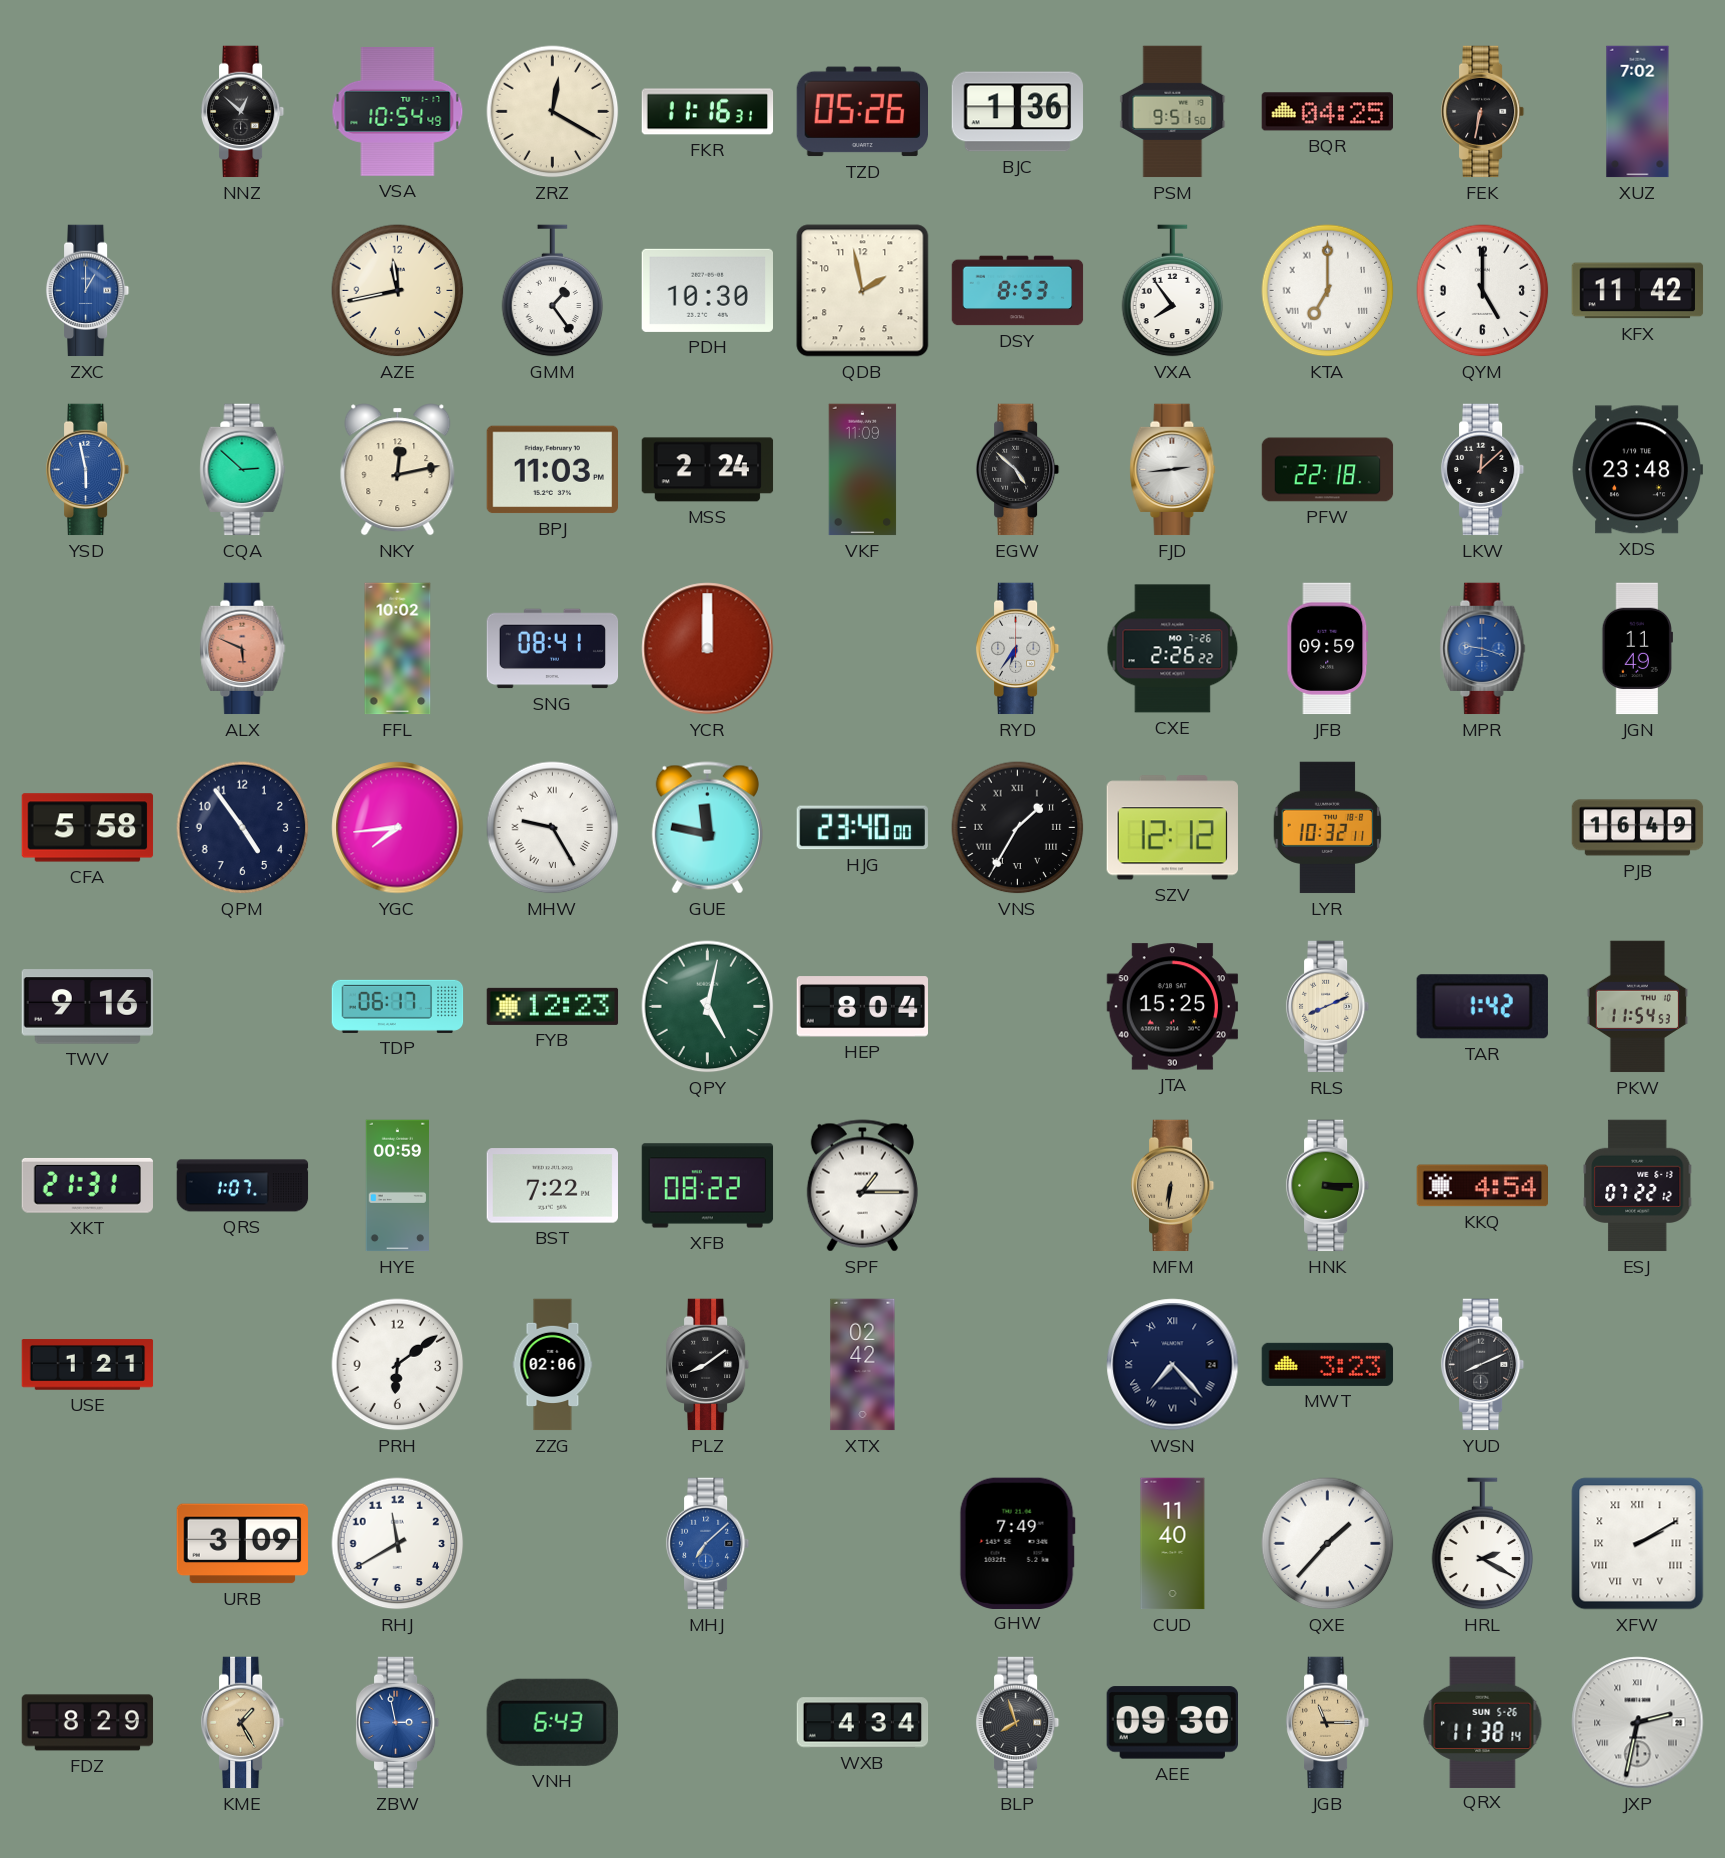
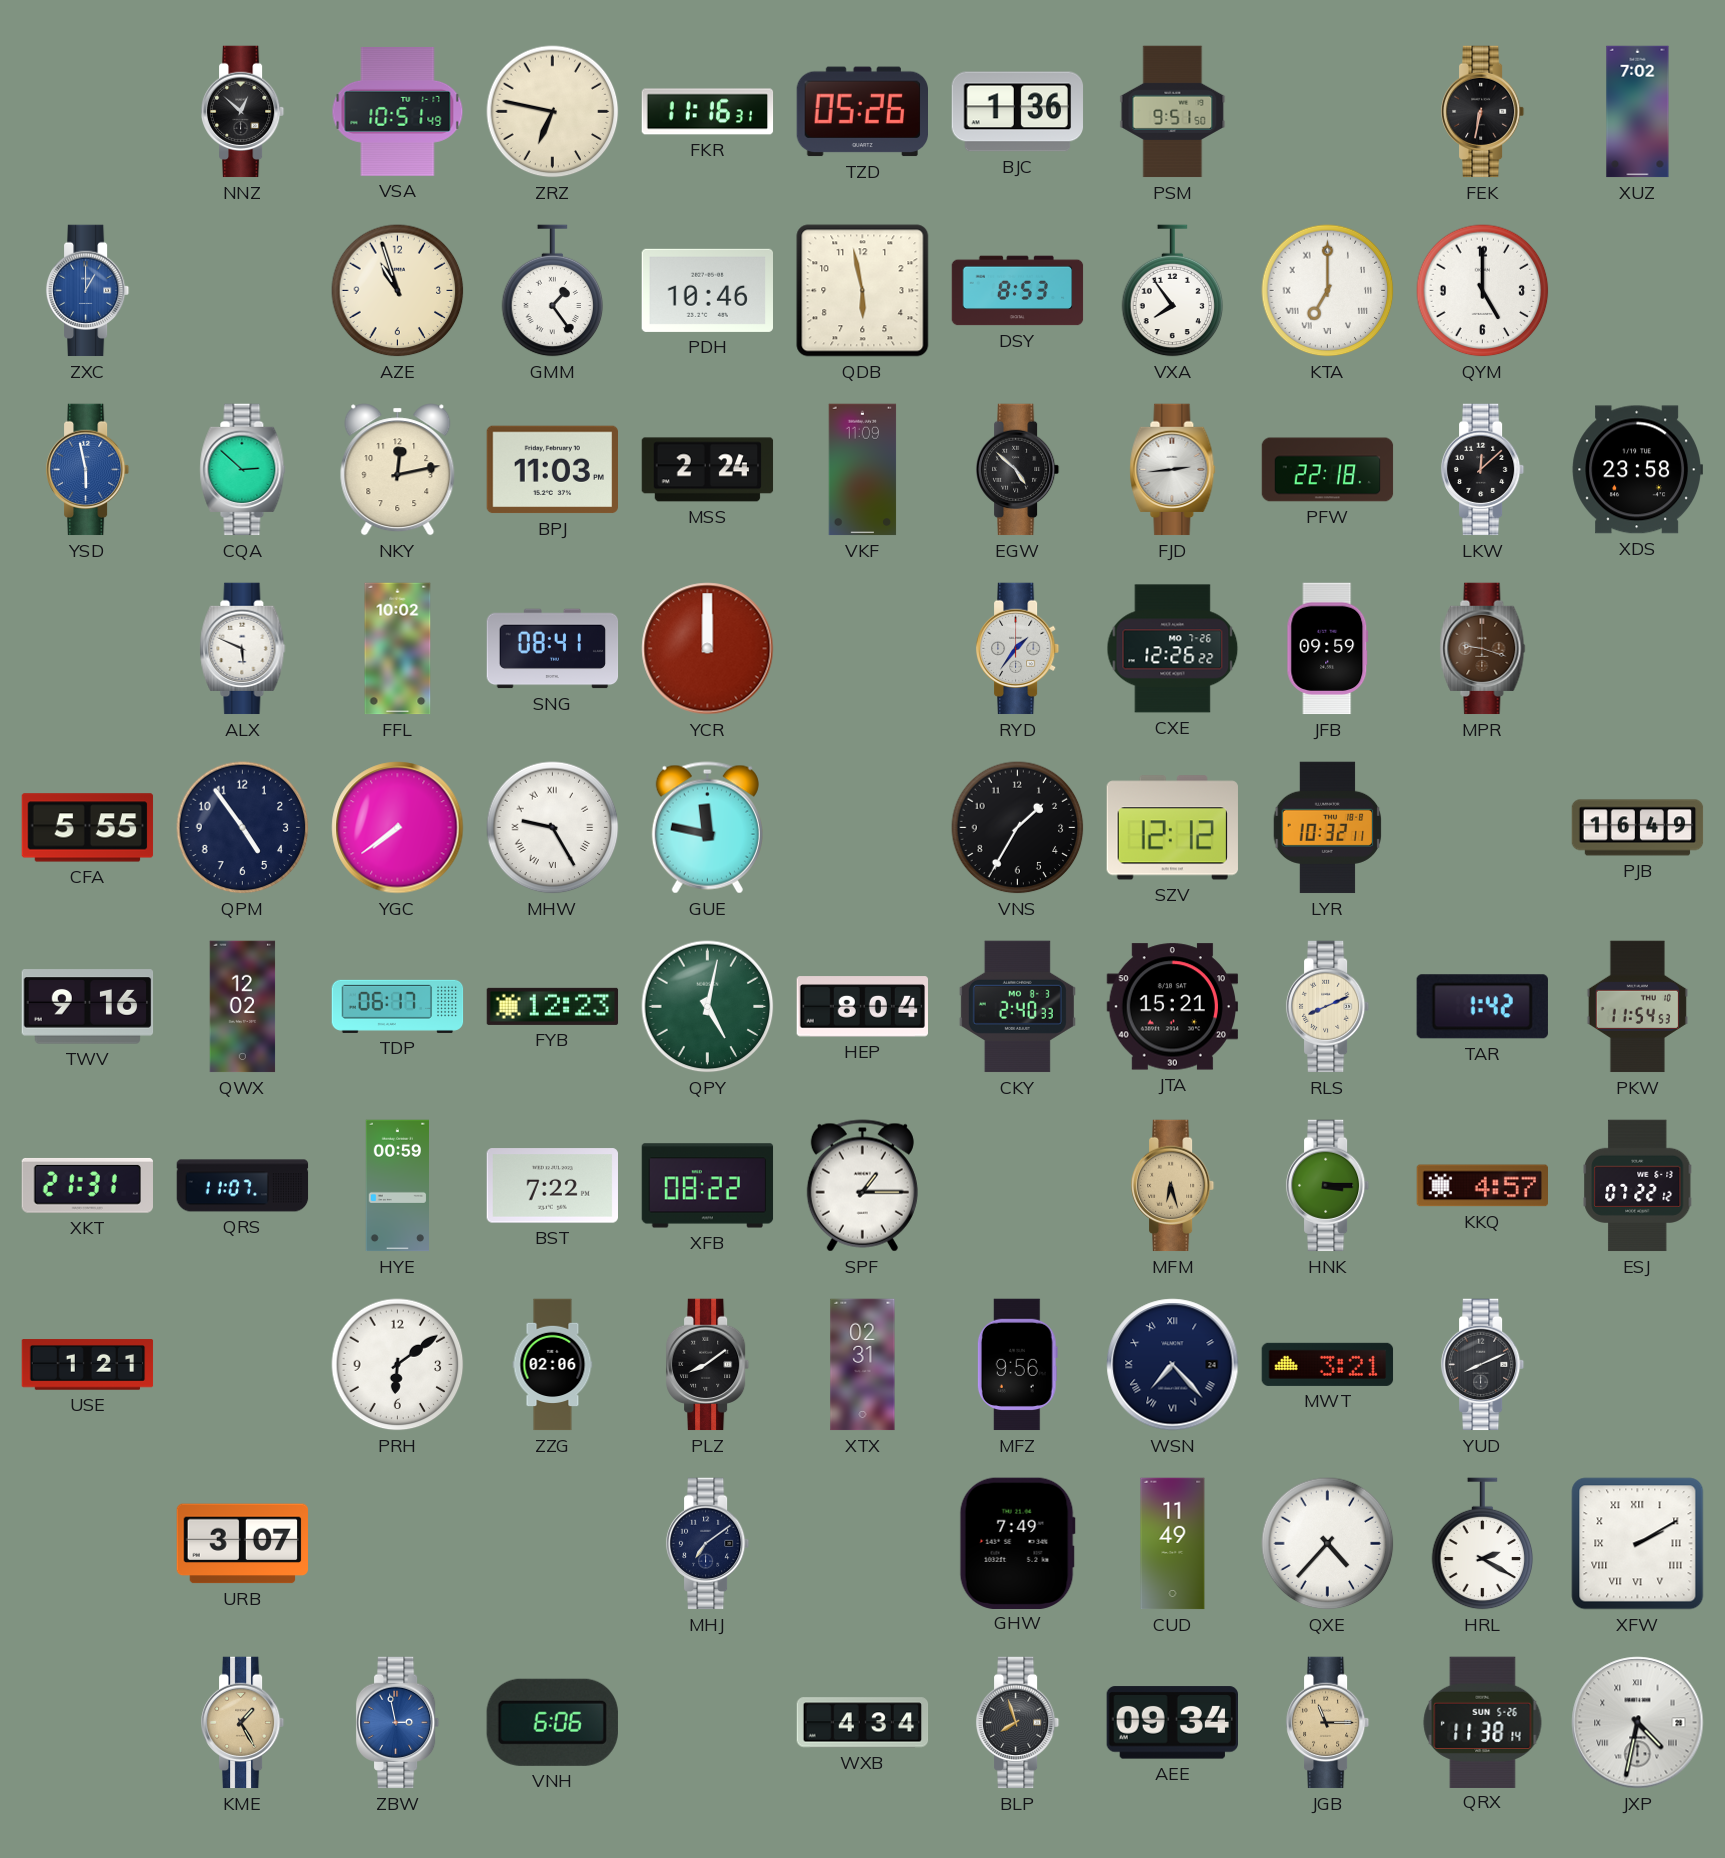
VSA: 10:54 -> 10:51 (398, 112)
ZRZ: 12:20 -> 6:47 (553, 112)
BQR: 04:25 -> none (1327, 112)
AZE: 11:43 -> 10:57 (398, 291)
PDH: 10:30 -> 10:46 (707, 290)
QDB: 1:58 -> 5:58 (863, 291)
KFX: 11:42 -> none (1638, 291)
XDS: 23:48 -> 23:58 (1637, 470)
ALX dial: salmon -> white (243, 649)
RYD: 6:36 -> 1:36 (1018, 649)
CXE: 2:26 -> 12:26 (1173, 649)
MPR dial: blue -> brown (1483, 649)
JGN: 11:49 -> none (1637, 649)
CFA: 5:58 -> 5:55 (88, 828)
YGC: 7:44 -> 7:39 (398, 828)
HJG: 23:40 -> none (862, 828)
VNS numerals: Roman -> Arabic (1018, 828)
QWX: none -> 12:02 (243, 1007)
CKY: none -> 2:40 (1017, 1007)
JTA: 15:25 -> 15:21 (1172, 1007)
QRS: 1:07 -> 11:07 (243, 1186)
MFM: 6:31 -> 6:27 (1173, 1186)
KKQ: 4:54 -> 4:57 (1483, 1186)
XTX: 02:42 -> 02:31 (863, 1365)
MFZ: none -> 9:56 (1017, 1365)
MWT: 3:23 -> 3:21 (1328, 1364)
URB: 3:09 -> 3:07 (243, 1544)
RHJ: 11:40 -> none (398, 1544)
MHJ: 7:08 -> 7:09 (708, 1544)
MHJ dial: blue -> navy (708, 1544)
CUD: 11:40 -> 11:49 (1173, 1544)
QXE: 1:37 -> 4:37 (1328, 1544)
FDZ: 8:29 -> none (88, 1723)
VNH: 6:43 -> 6:06 (552, 1722)
AEE: 09:30 -> 09:34 (1172, 1723)
JXP: 2:32 -> 4:32 (1638, 1723)
